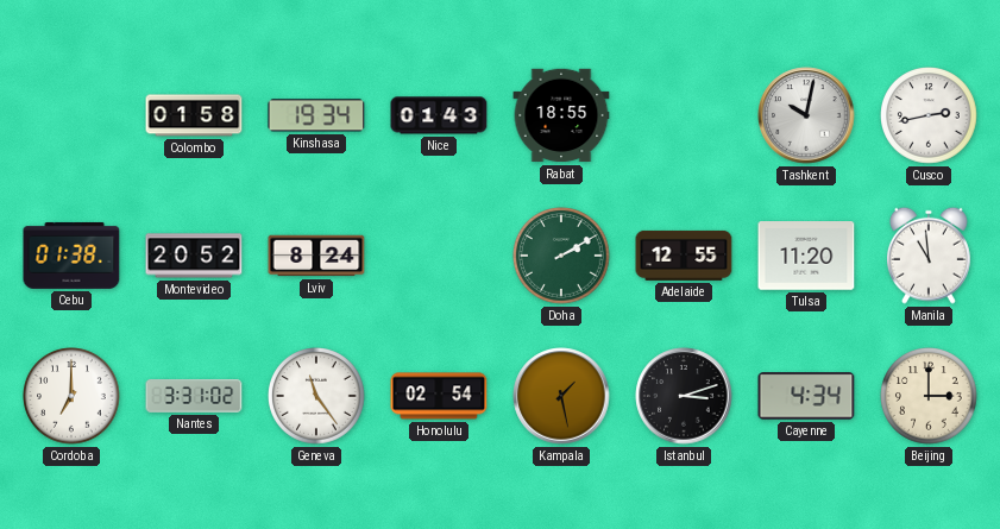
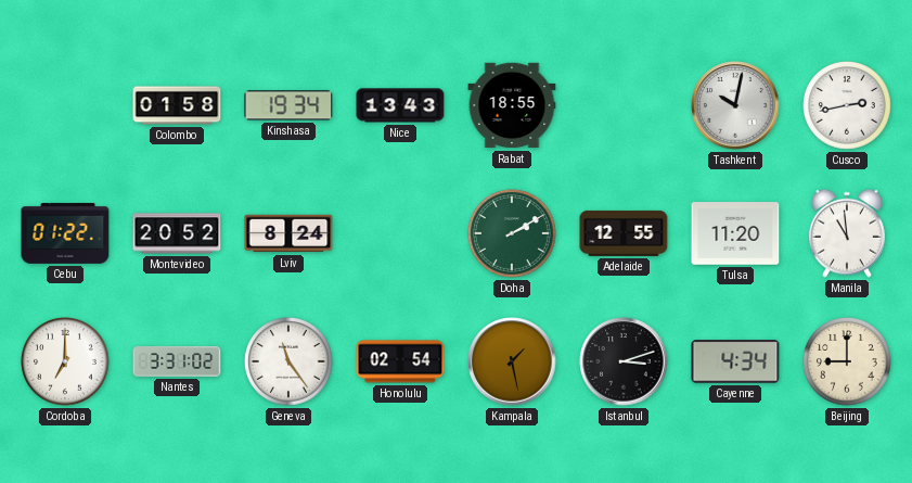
Nice: 01:43 -> 13:43 (400, 105)
Cebu: 01:38 -> 01:22 (65, 233)
Beijing: 3:00 -> 9:00 (848, 363)
